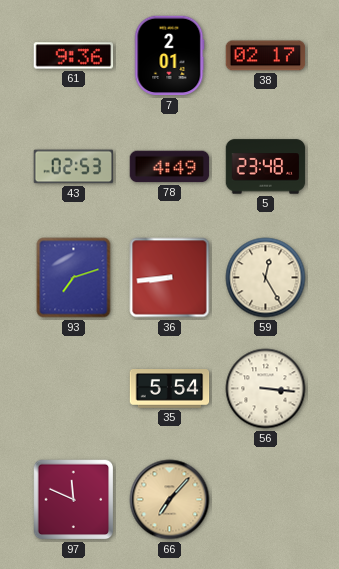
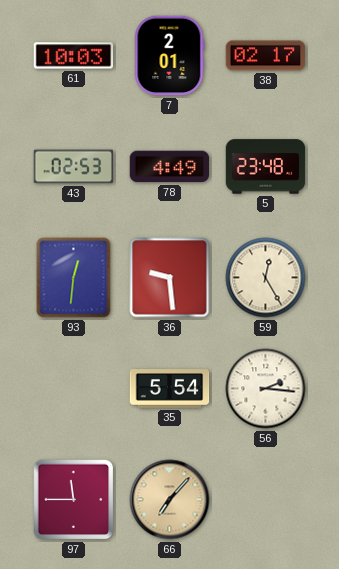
61: 9:36 -> 10:03 (74, 56)
93: 7:12 -> 12:31 (74, 278)
36: 8:44 -> 9:29 (170, 278)
56: 3:16 -> 2:16 (266, 389)
97: 11:49 -> 11:45 (74, 500)
